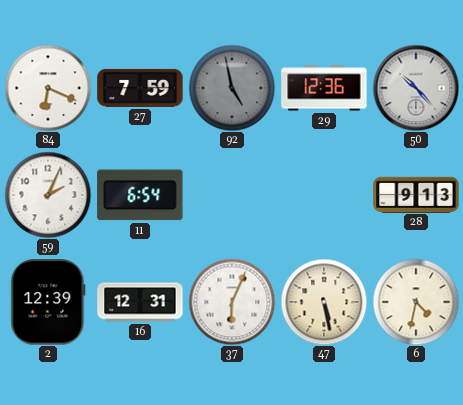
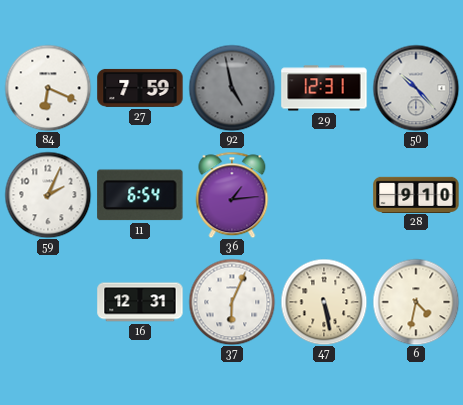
29: 12:36 -> 12:31 (324, 88)
36: none -> 1:14 (232, 195)
28: 9:13 -> 9:10 (416, 194)
2: 12:39 -> none (48, 302)
